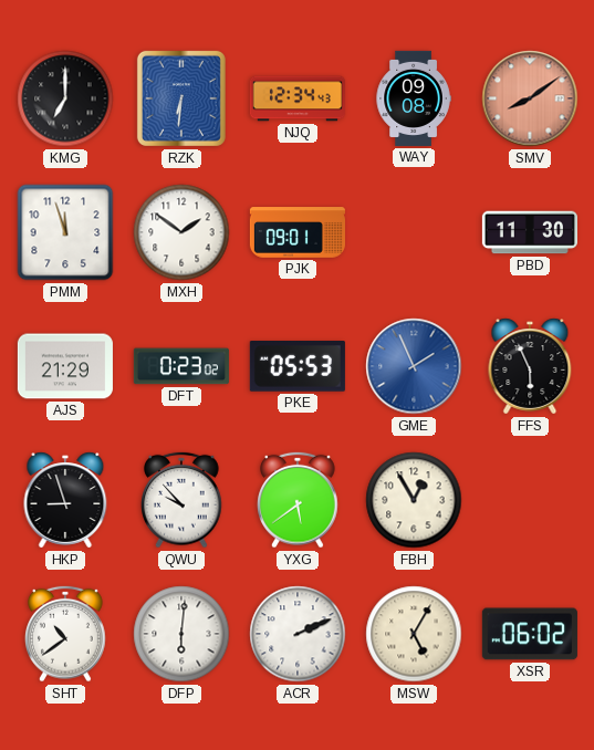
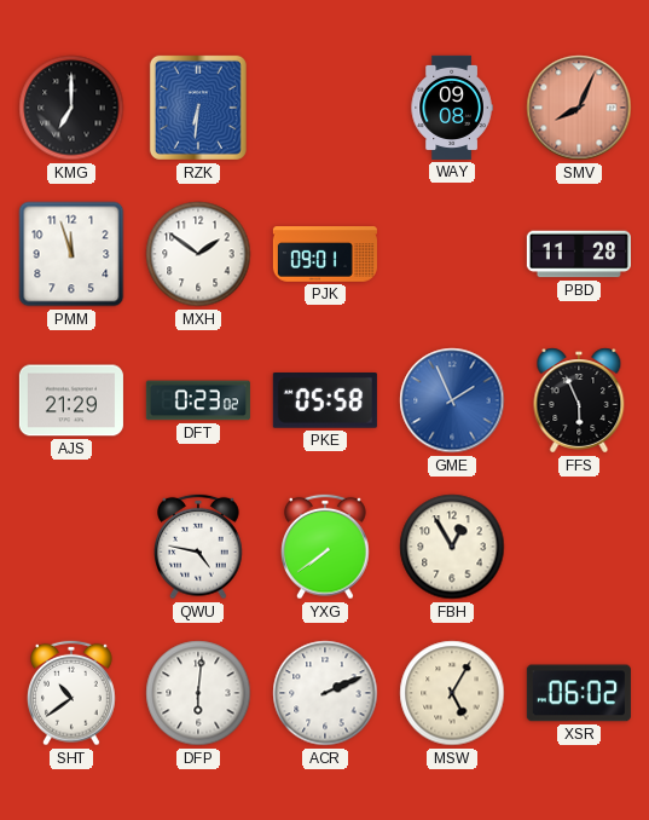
NJQ: 12:34 -> none (298, 98)
SMV: 8:09 -> 8:04 (579, 108)
PBD: 11:30 -> 11:28 (579, 254)
PKE: 05:53 -> 05:58 (325, 402)
HKP: 8:57 -> none (65, 500)
QWU: 9:53 -> 4:47 (199, 547)
YXG: 5:39 -> 7:39 (326, 547)
